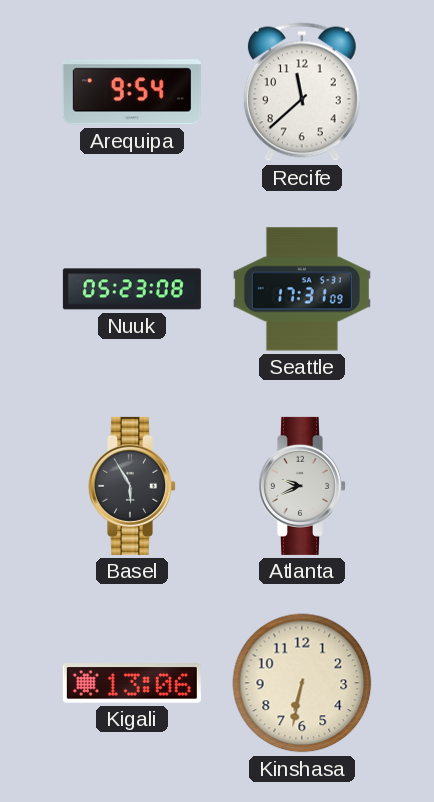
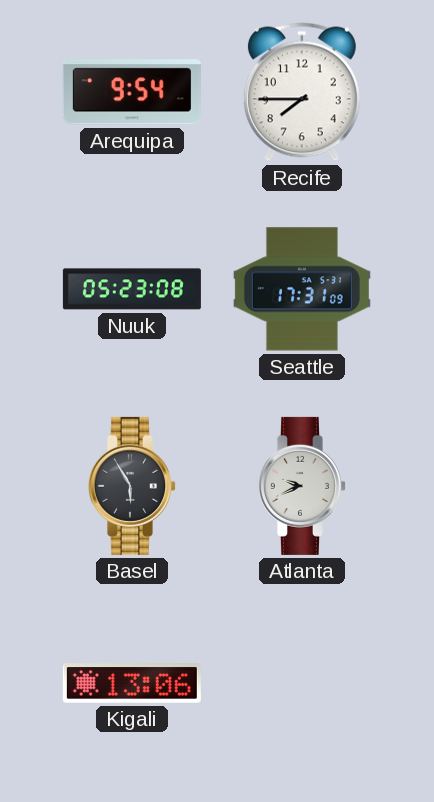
Recife: 11:38 -> 7:45 (302, 92)
Kinshasa: 6:32 -> none (302, 683)
